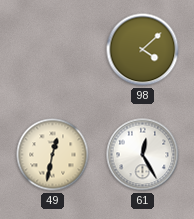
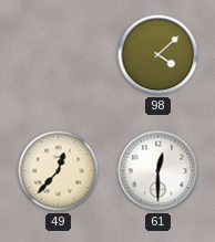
49: 12:32 -> 12:37 (59, 171)
61: 12:25 -> 12:30 (158, 171)
